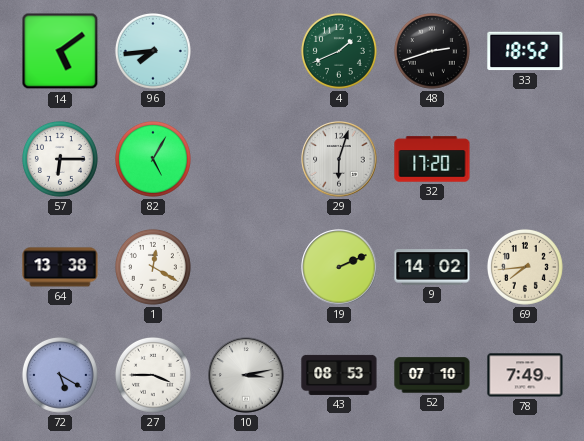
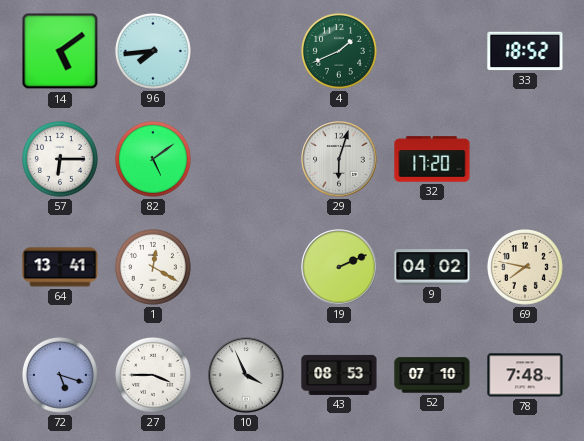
48: 2:42 -> none (432, 51)
82: 5:05 -> 5:09 (153, 159)
64: 13:38 -> 13:41 (60, 267)
9: 14:02 -> 04:02 (432, 267)
69: 7:44 -> 7:47 (525, 267)
72: 5:20 -> 5:18 (60, 375)
10: 3:13 -> 3:56 (246, 375)
78: 7:49 -> 7:48 (525, 375)
